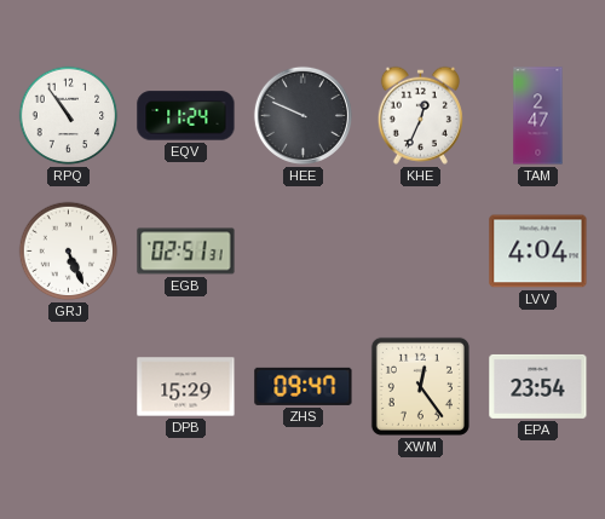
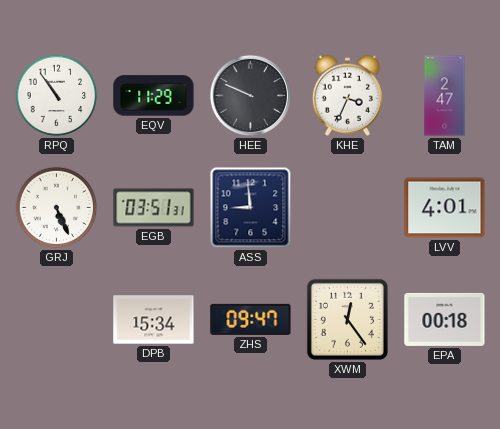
EQV: 11:24 -> 11:29 (154, 96)
KHE: 12:34 -> 3:34 (347, 95)
EGB: 02:51 -> 03:51 (154, 208)
ASS: none -> 8:59 (251, 208)
LVV: 4:04 -> 4:01 (445, 208)
DPB: 15:29 -> 15:34 (154, 320)
EPA: 23:54 -> 00:18 (445, 319)
